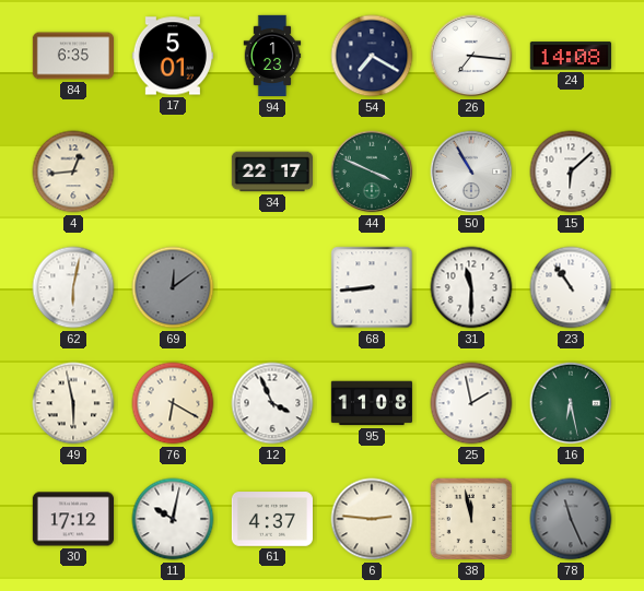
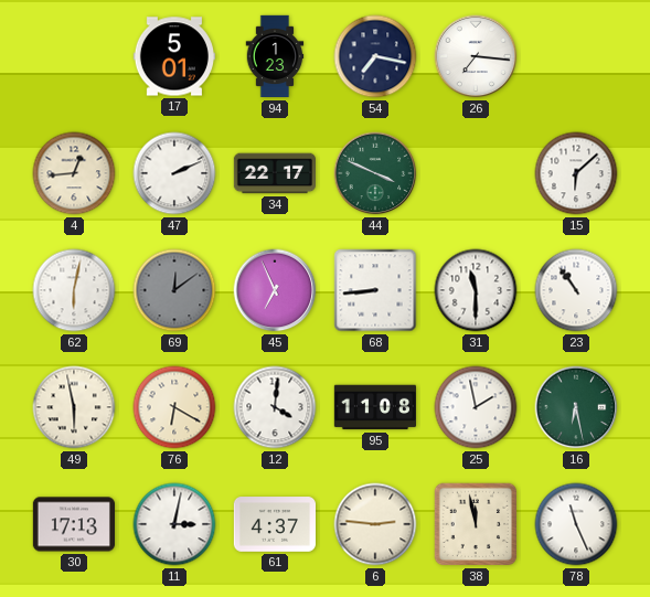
84: 6:35 -> none (72, 56)
54: 7:20 -> 7:17 (375, 56)
24: 14:08 -> none (570, 56)
47: none -> 2:11 (174, 173)
50: 10:55 -> none (471, 172)
45: none -> 6:56 (275, 290)
12: 3:56 -> 4:01 (275, 407)
30: 17:12 -> 17:13 (73, 524)
11: 10:02 -> 3:02 (174, 524)
78 dial: grey -> white (576, 524)
